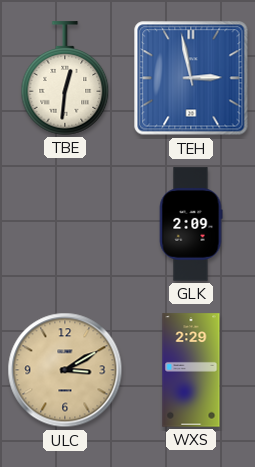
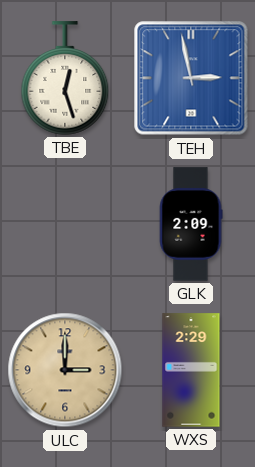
TBE: 12:31 -> 12:27 (65, 78)
ULC: 3:10 -> 3:00 (65, 370)
